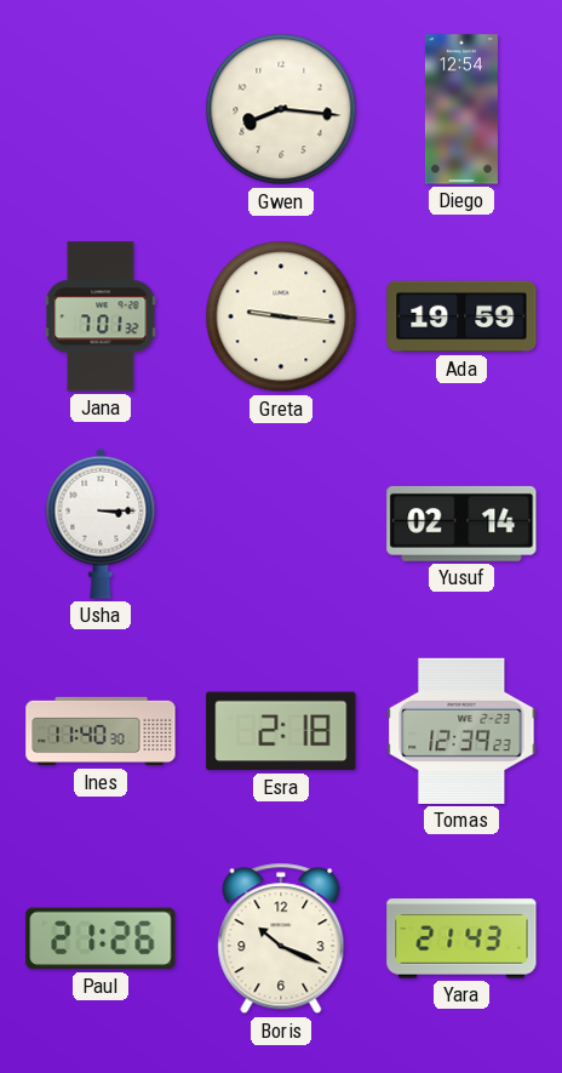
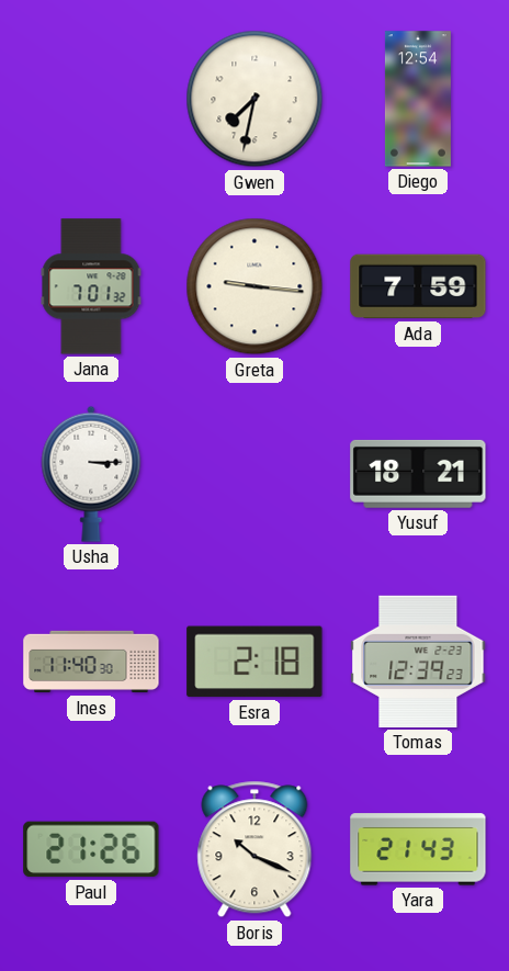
Gwen: 8:16 -> 7:32 (255, 99)
Ada: 19:59 -> 7:59 (418, 286)
Yusuf: 02:14 -> 18:21 (418, 474)
